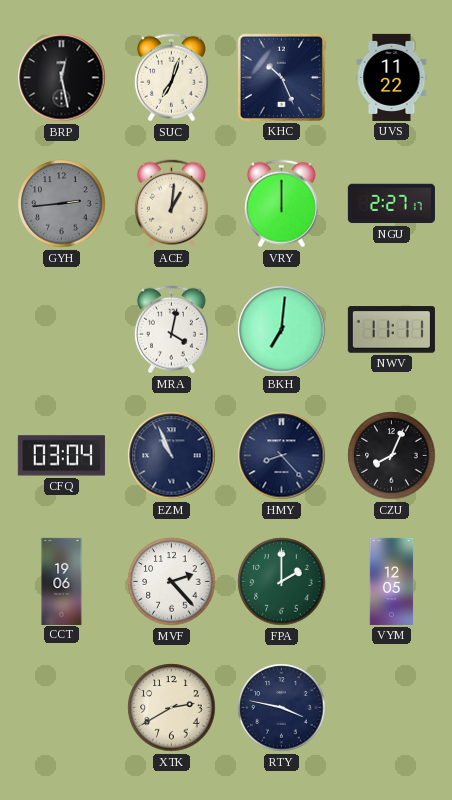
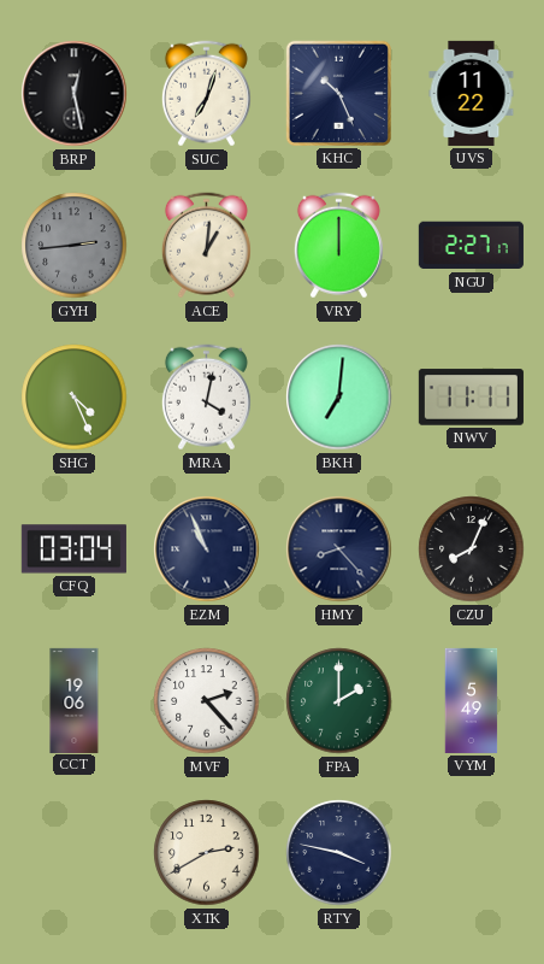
SHG: none -> 4:26 (75, 398)
VYM: 12:05 -> 5:49 (472, 700)
